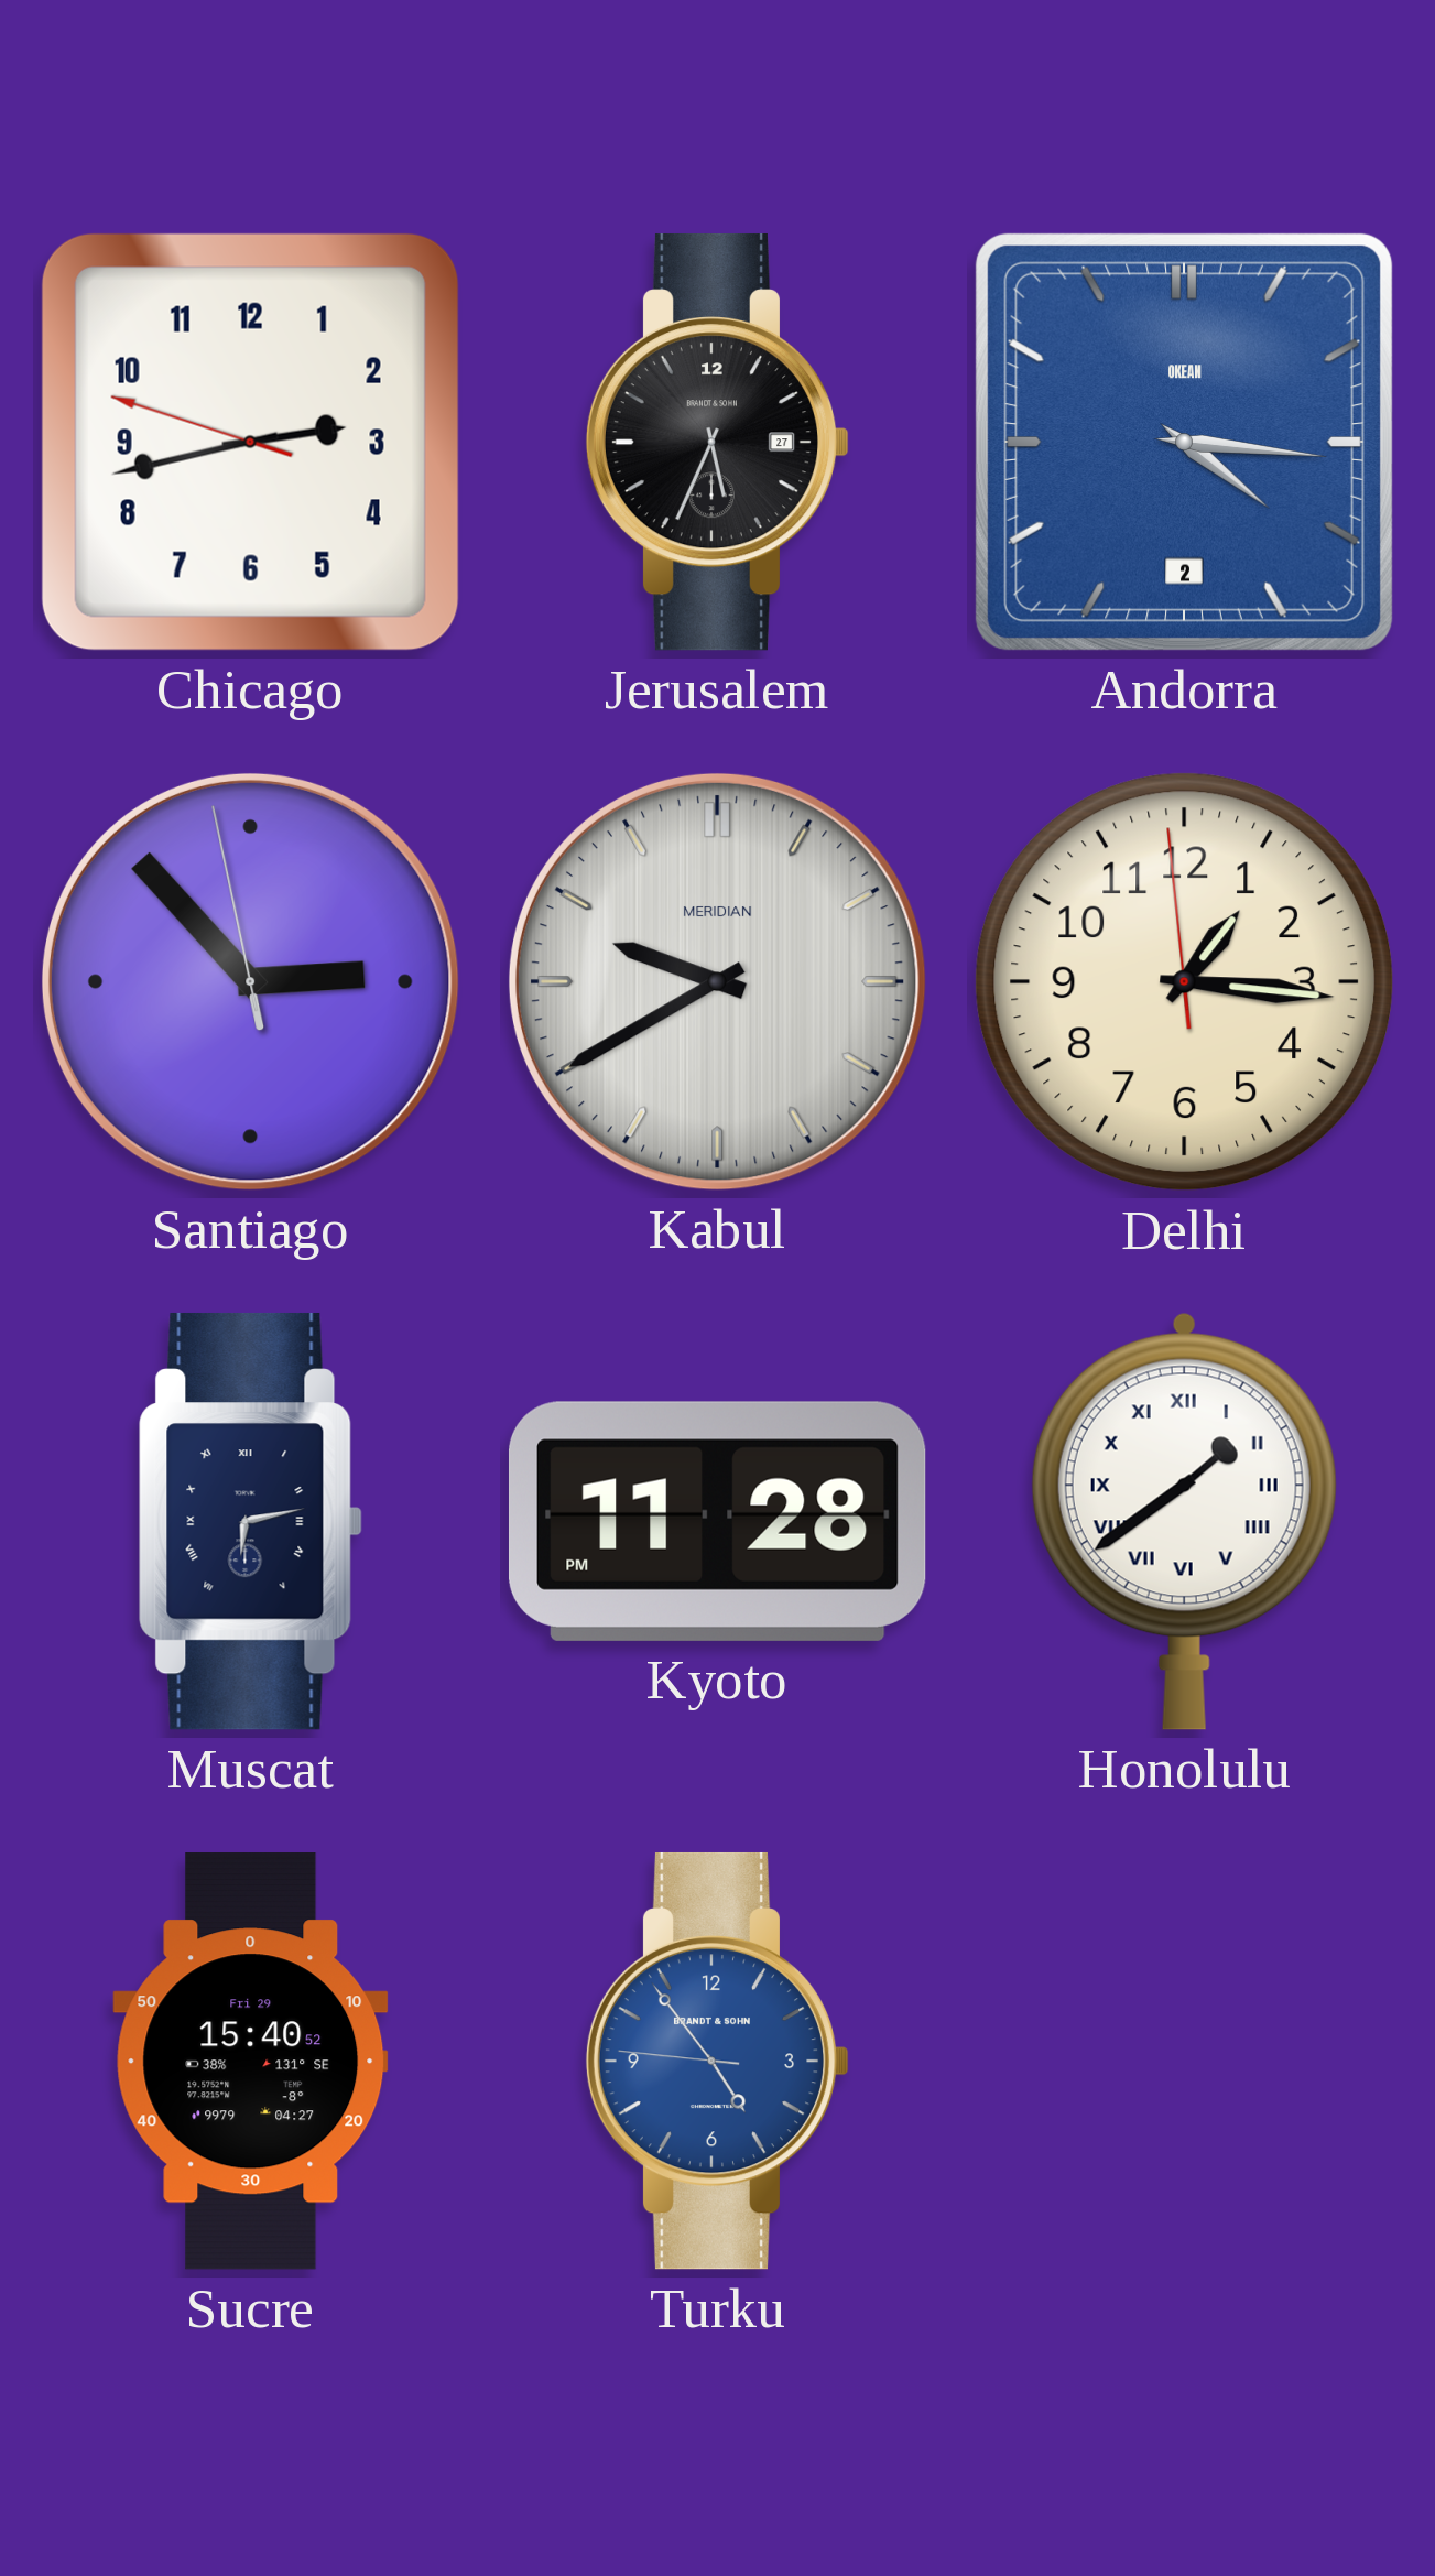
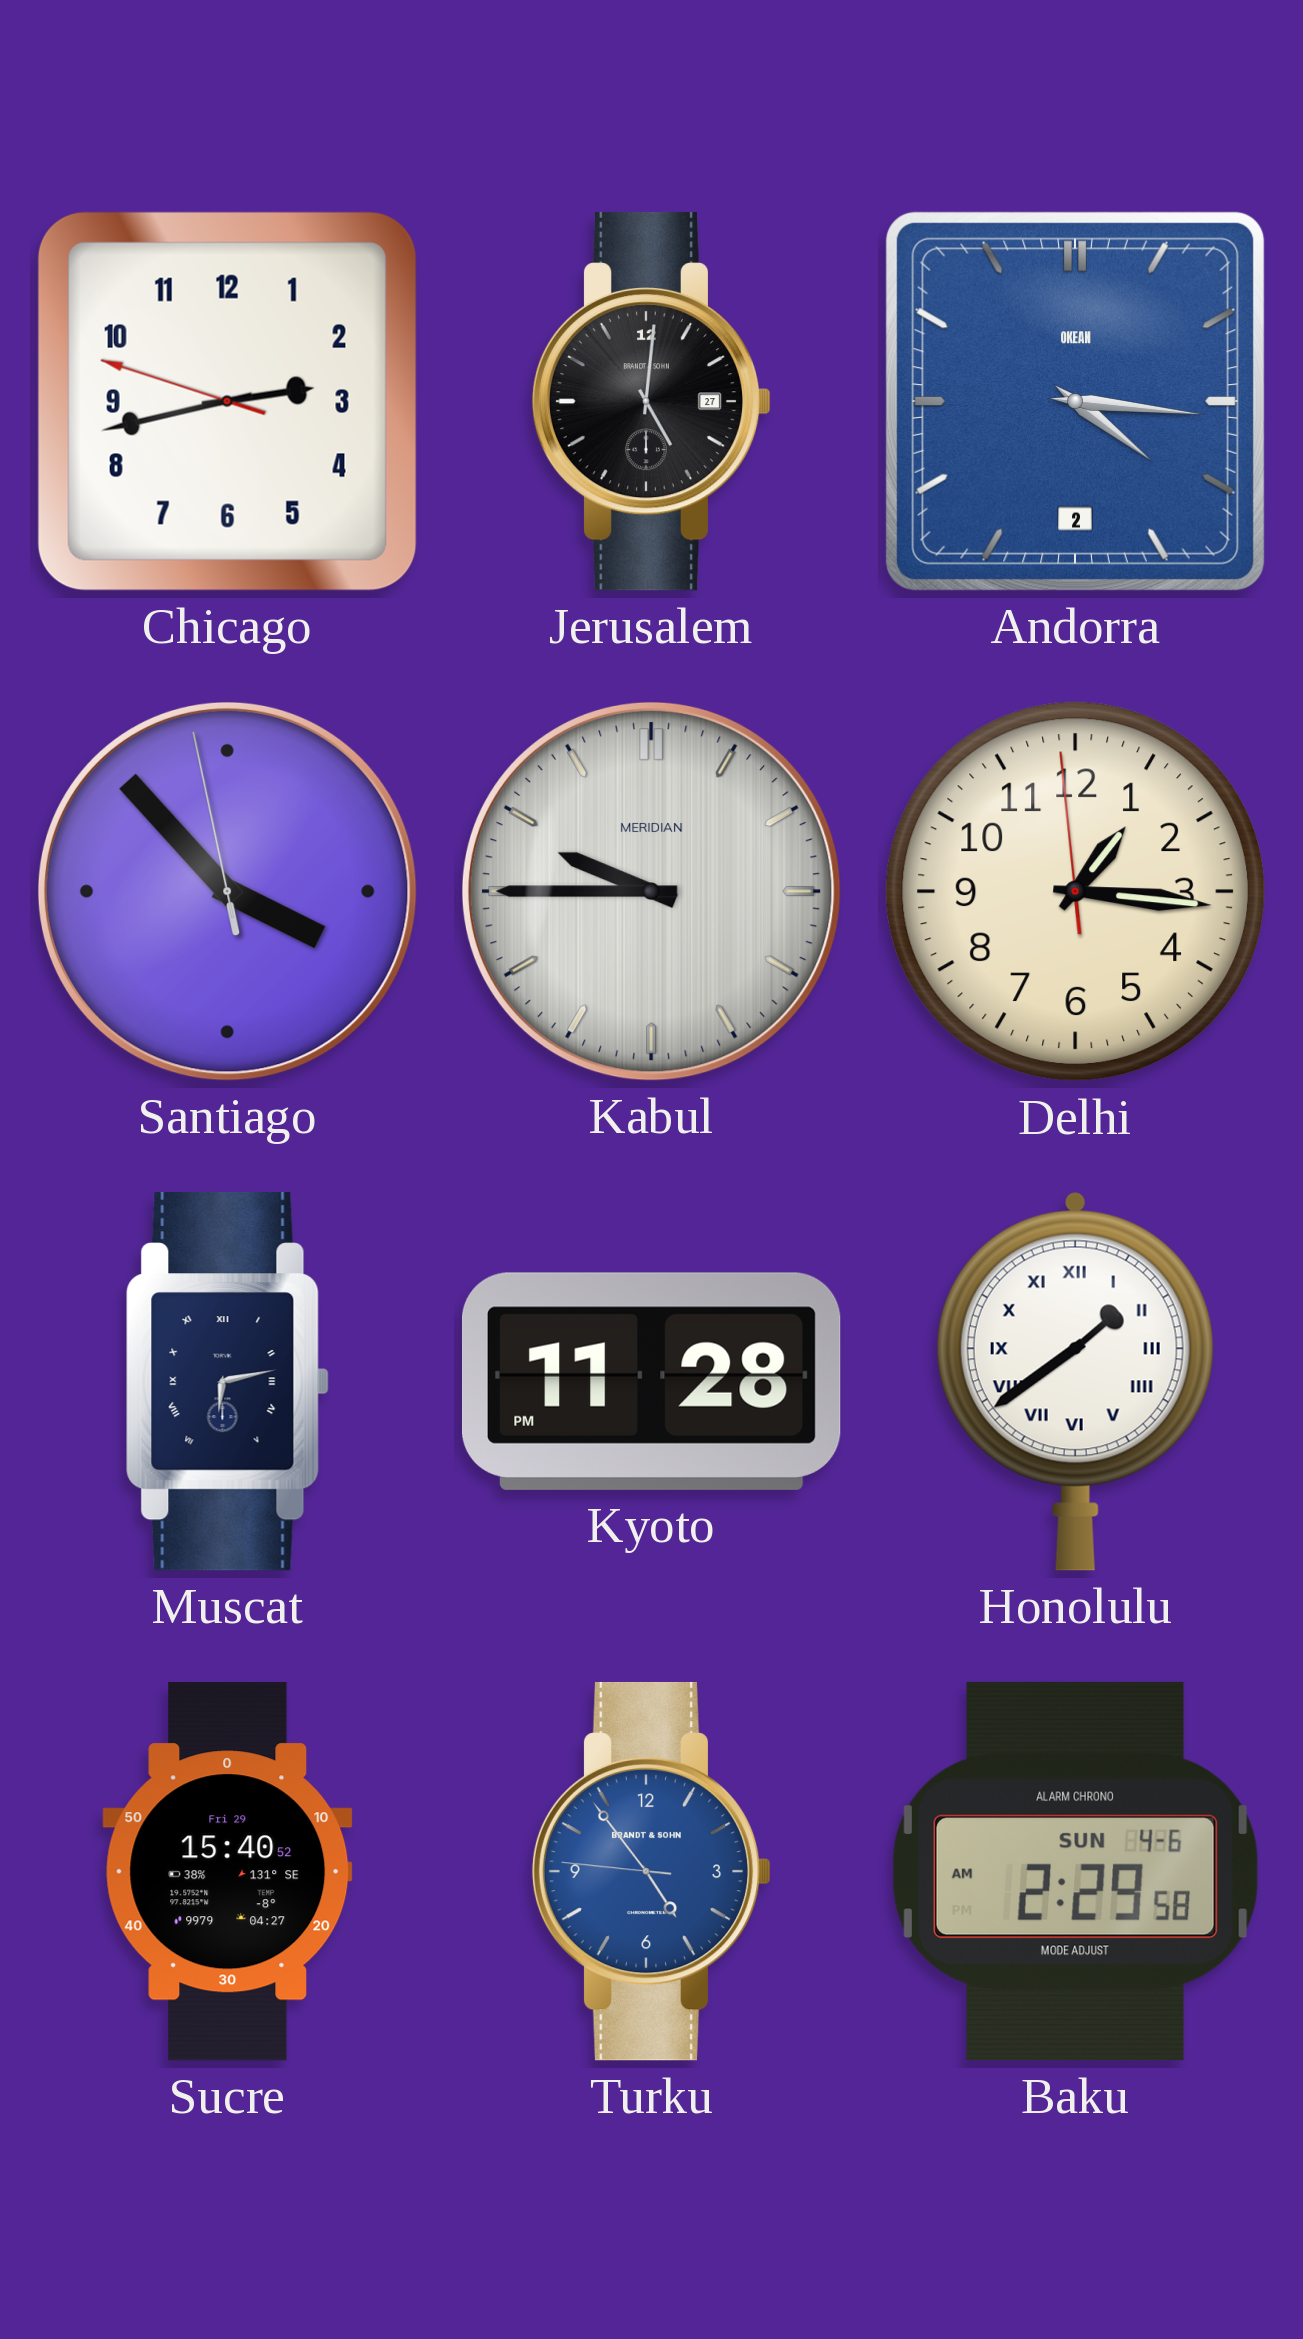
Jerusalem: 5:34 -> 5:01 (652, 401)
Santiago: 2:52 -> 3:52 (227, 891)
Kabul: 9:40 -> 9:45 (651, 891)
Baku: none -> 2:29 (1075, 1871)
